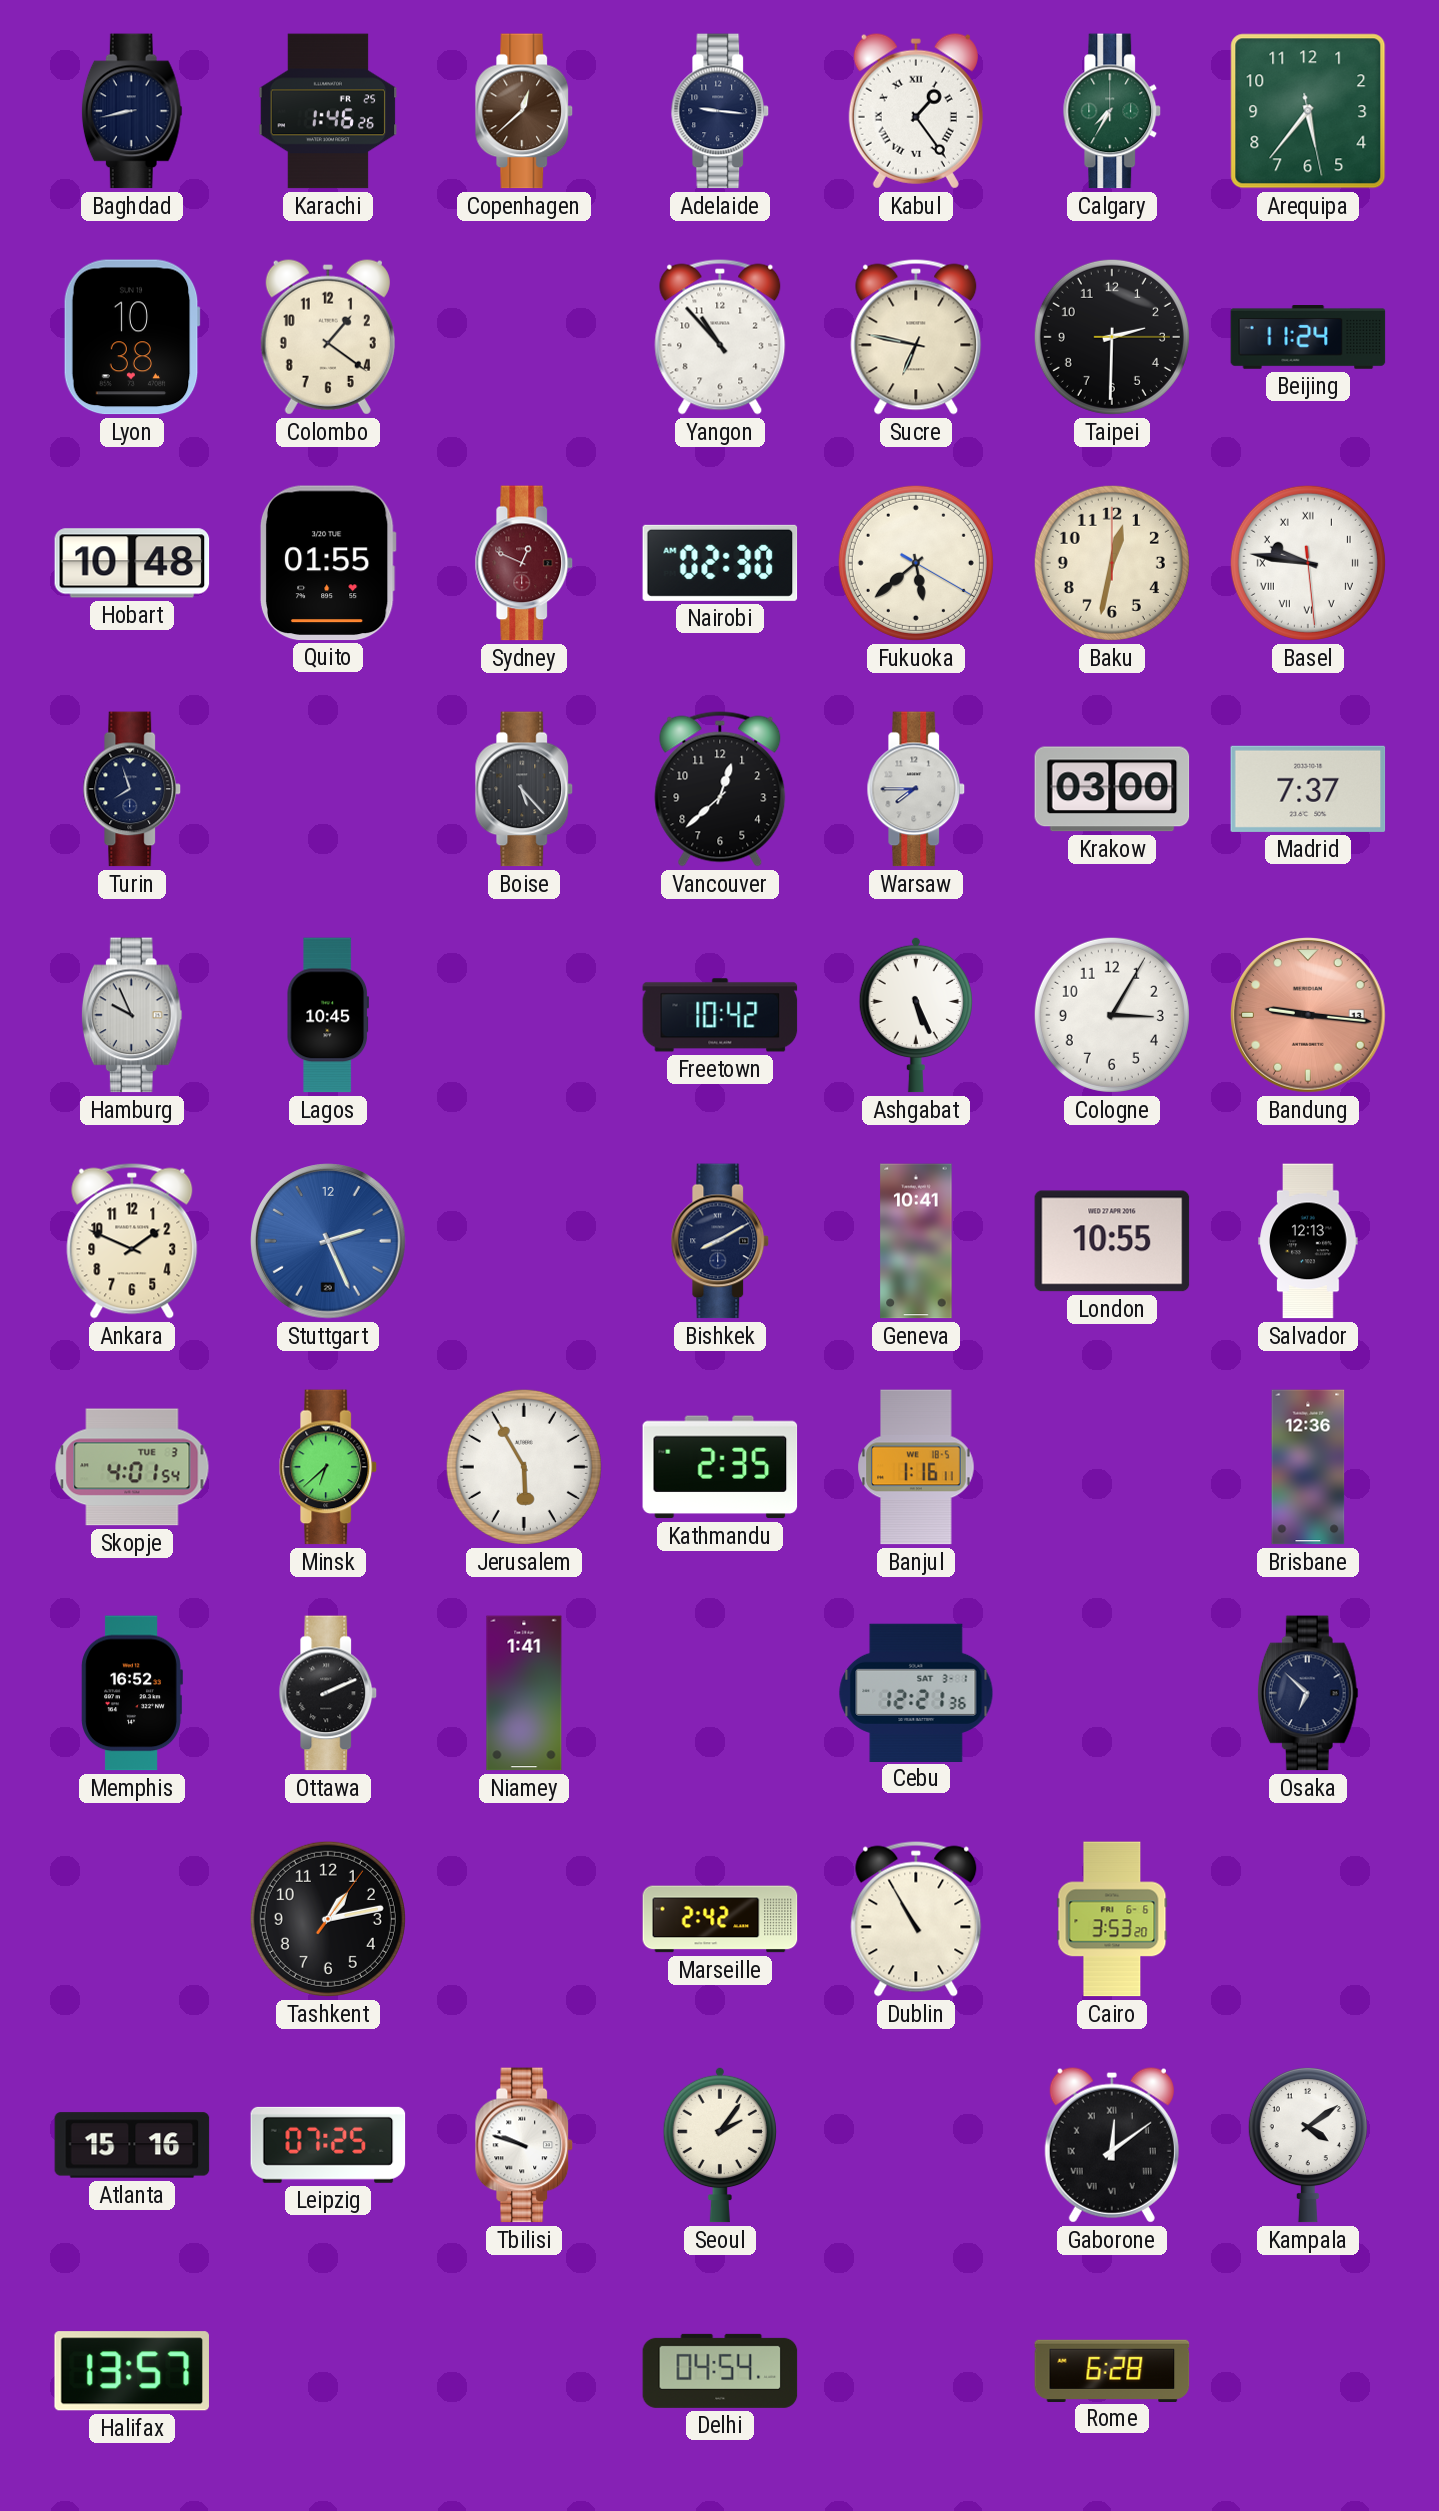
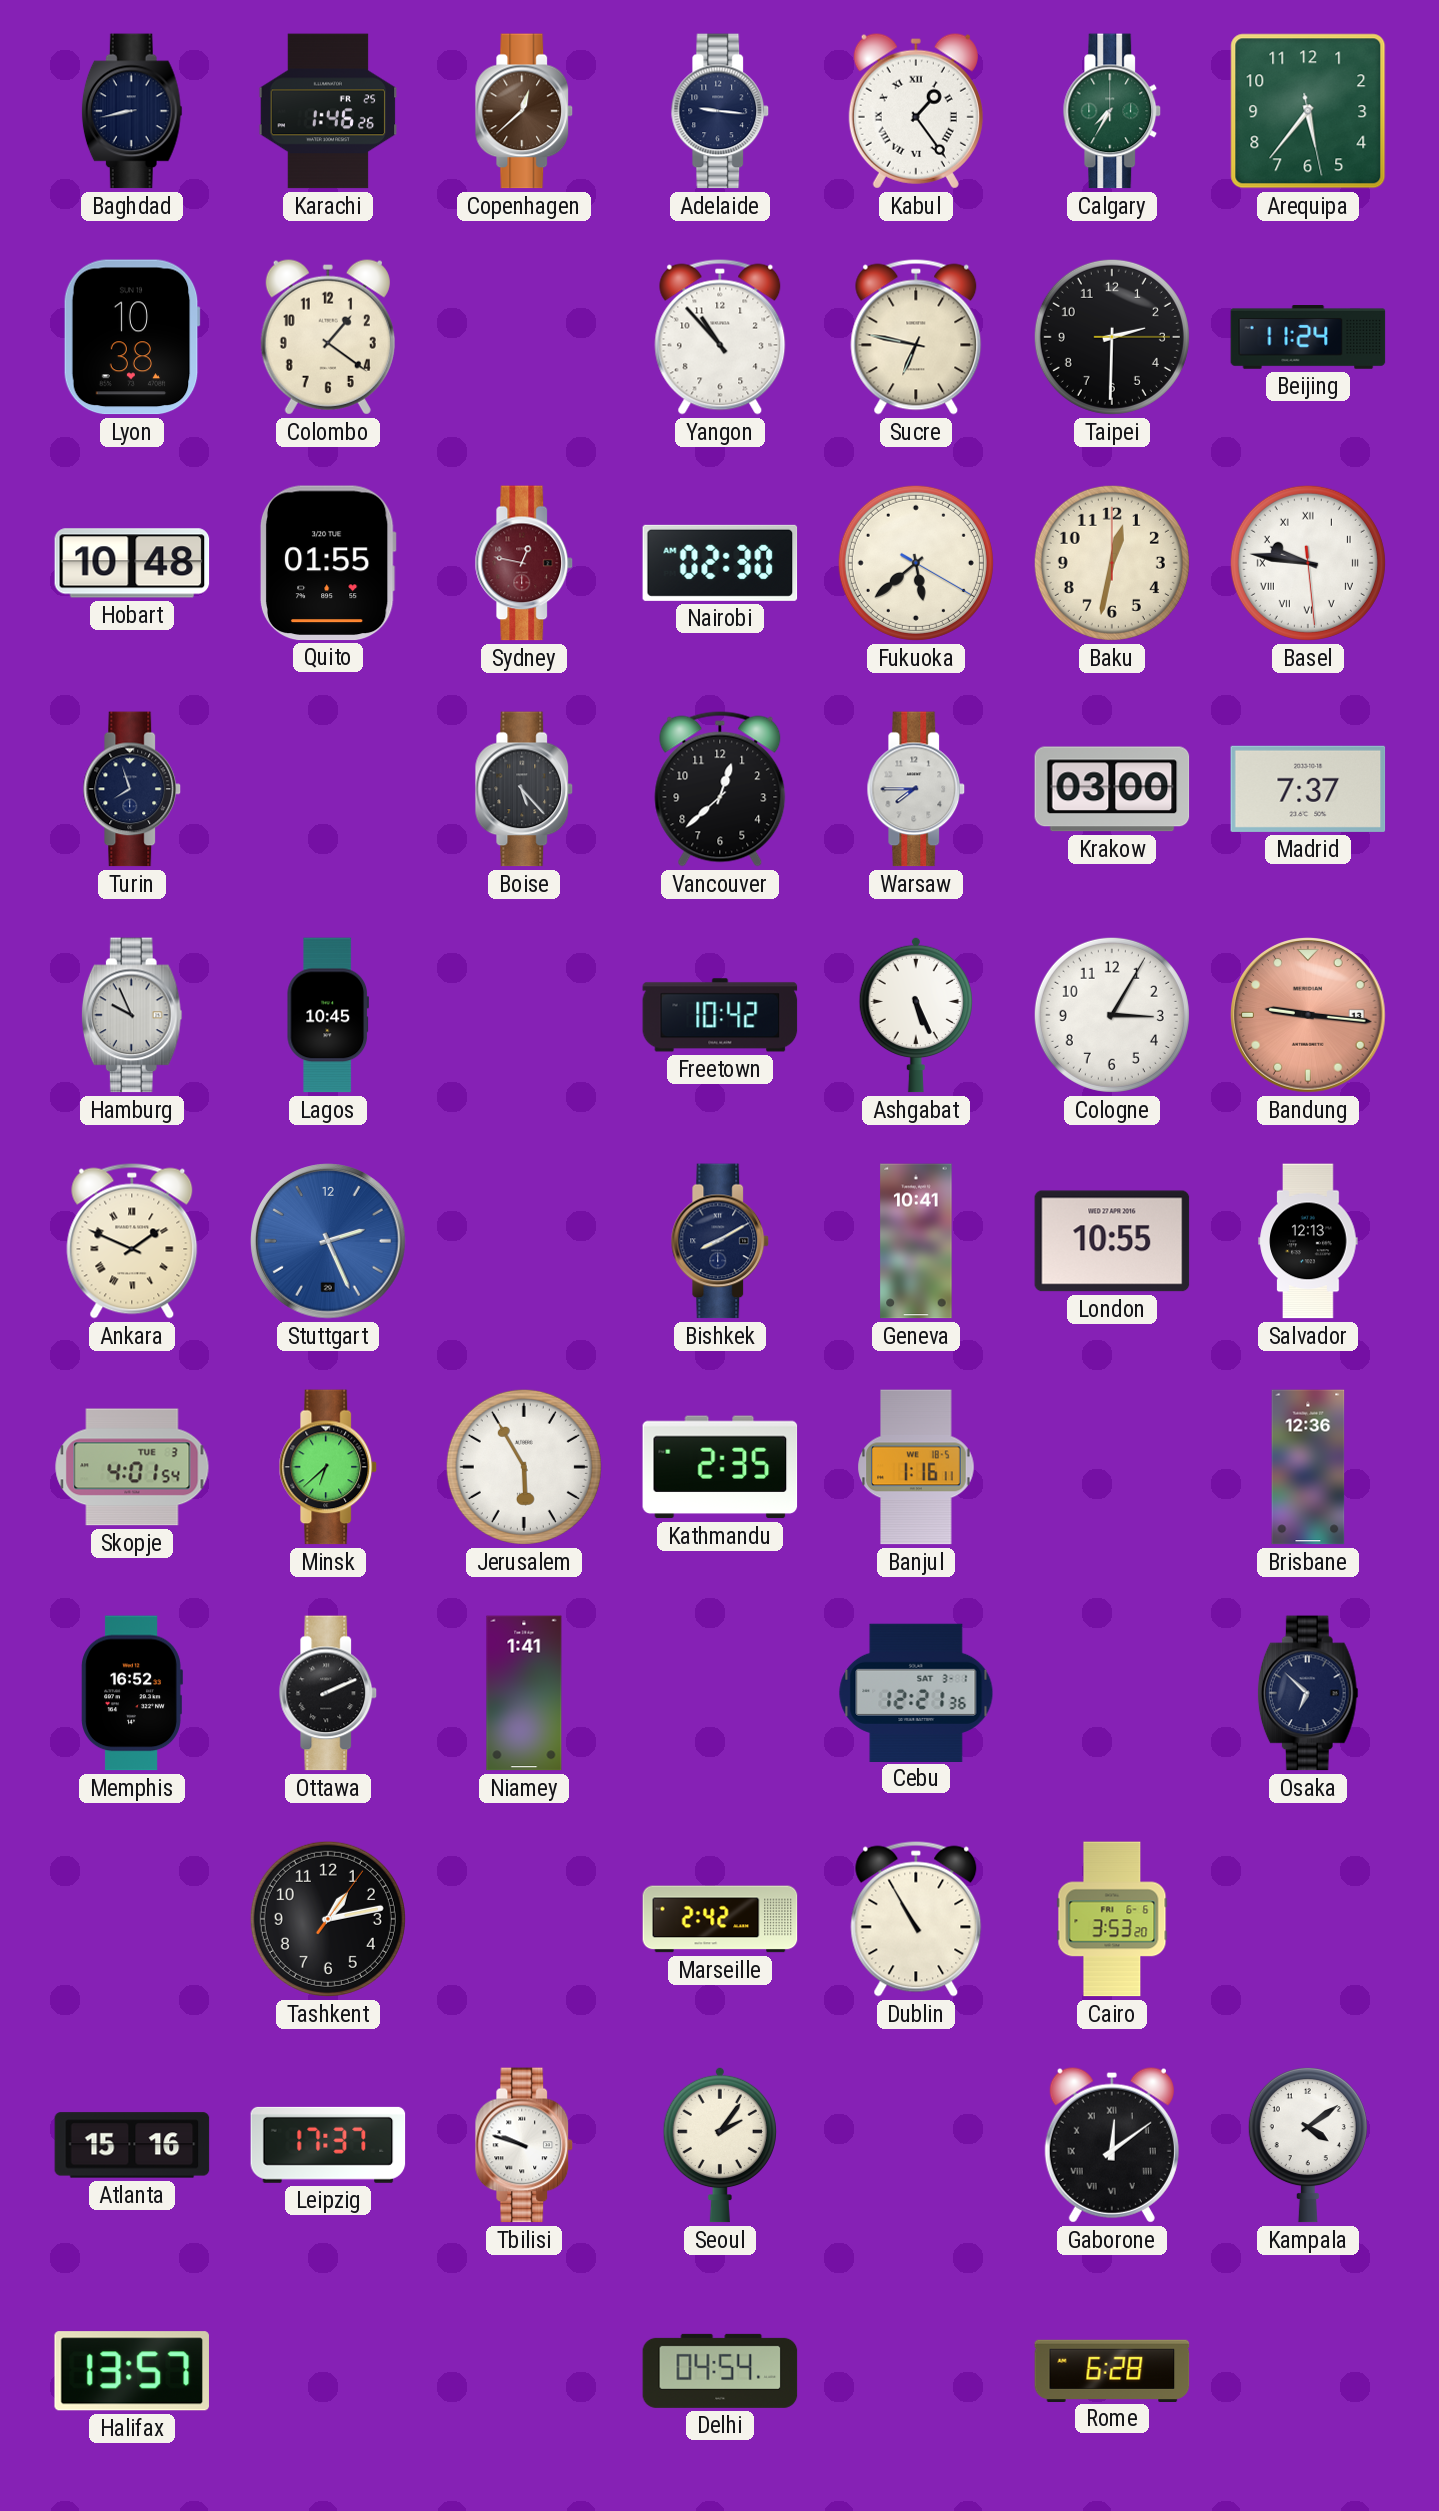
Sydney: 12:49 -> 12:47 (524, 563)
Ankara numerals: Arabic -> Roman (132, 1241)
Leipzig: 07:25 -> 17:37 (328, 2145)
